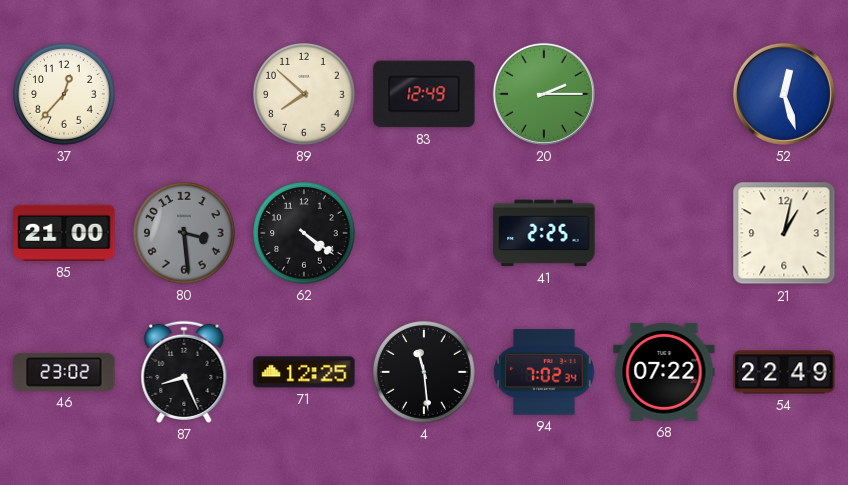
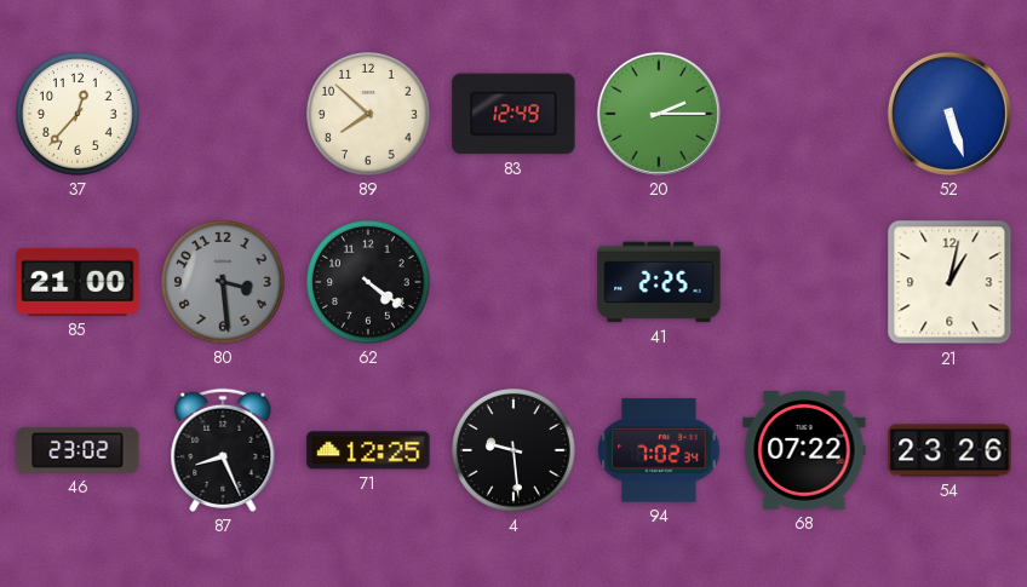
52: 12:27 -> 5:27 (949, 114)
4: 11:29 -> 9:29 (515, 451)
54: 22:49 -> 23:26 (949, 450)
